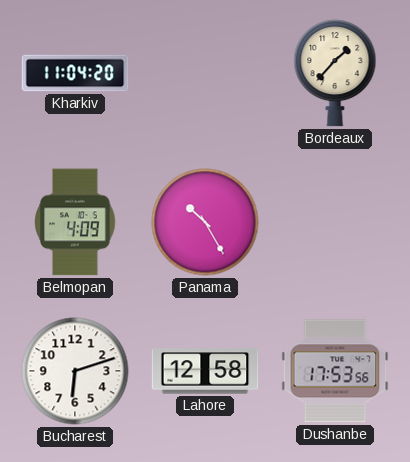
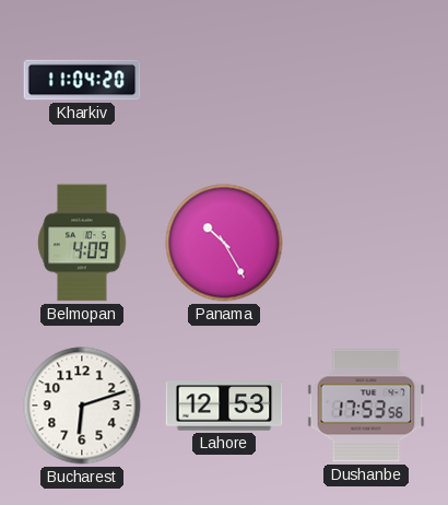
Bordeaux: 1:37 -> none (335, 74)
Lahore: 12:58 -> 12:53 (224, 406)
